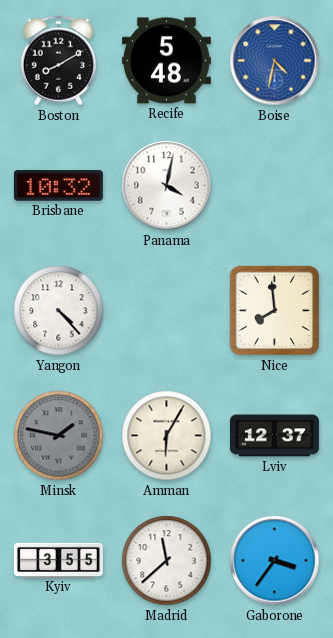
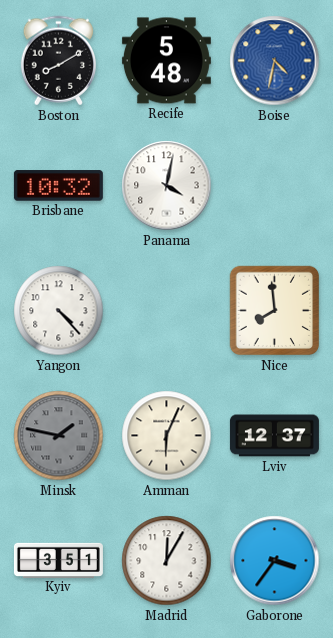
Amman: 6:05 -> 6:04 (167, 436)
Kyiv: 3:55 -> 3:51 (58, 560)
Madrid: 11:38 -> 12:05 (167, 561)
